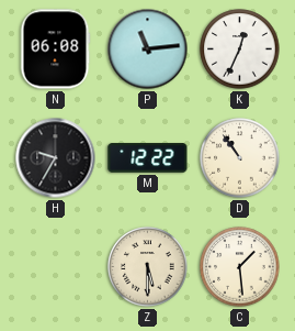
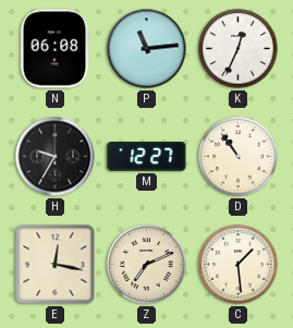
M: 12:22 -> 12:27 (147, 157)
E: none -> 12:17 (56, 265)
Z: 5:30 -> 7:11 (147, 265)
